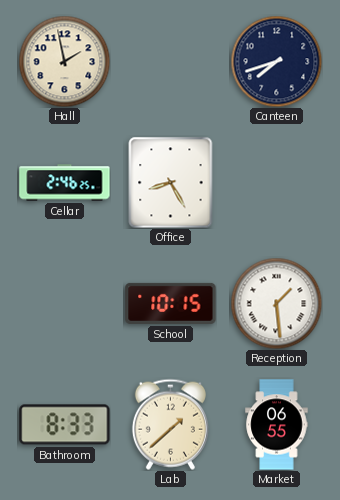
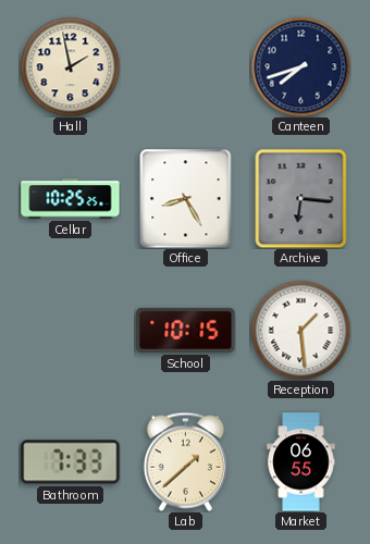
Cellar: 2:46 -> 10:25 (71, 199)
Archive: none -> 6:16 (301, 198)
Bathroom: 8:33 -> 7:33 (71, 462)
